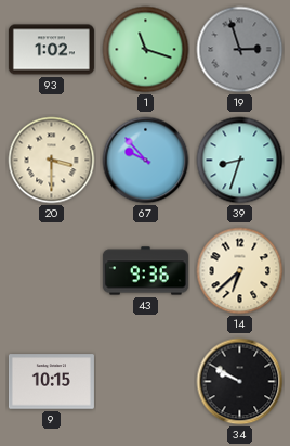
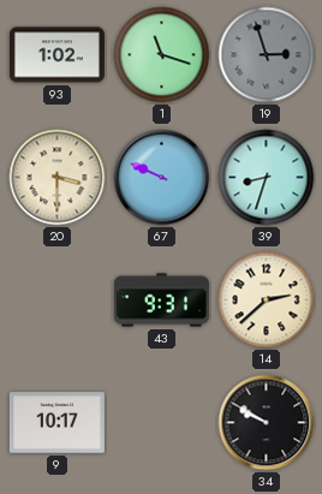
67: 9:53 -> 9:49 (162, 178)
43: 9:36 -> 9:31 (161, 300)
14: 6:38 -> 2:38 (267, 300)
9: 10:15 -> 10:17 (56, 423)
